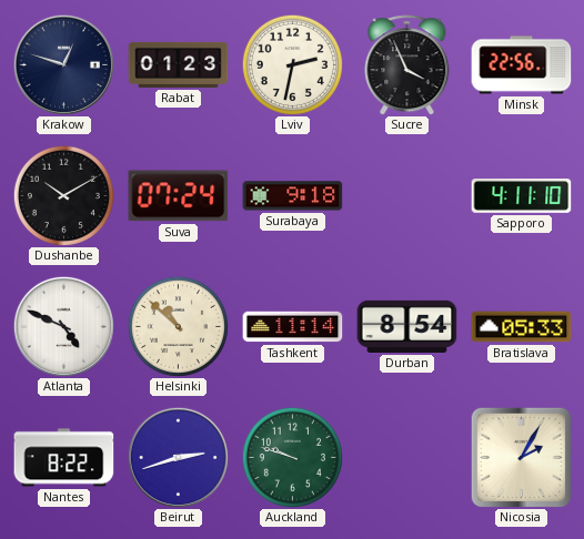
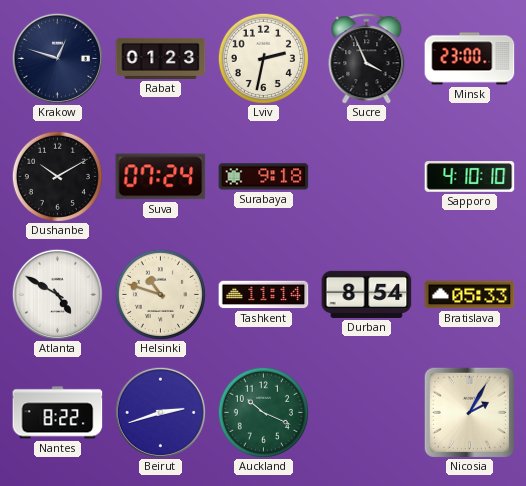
Minsk: 22:56 -> 23:00 (470, 59)
Sapporo: 4:11 -> 4:10 (470, 177)
Atlanta: 4:49 -> 4:50 (57, 294)
Helsinki: 10:52 -> 10:48 (160, 294)
Auckland: 9:48 -> 10:19 (263, 412)
